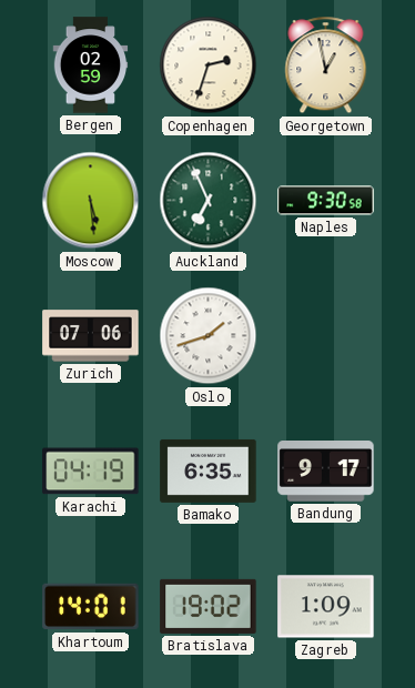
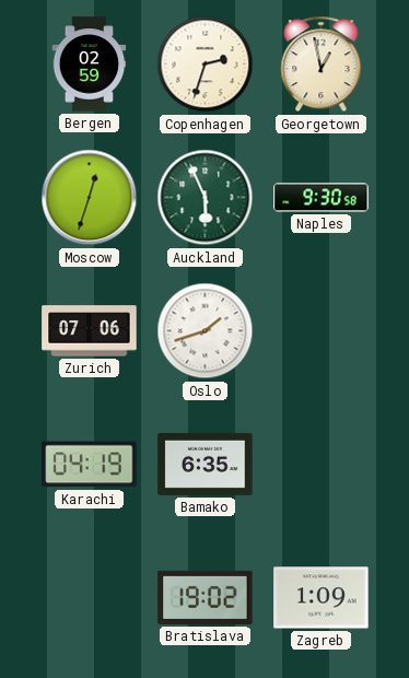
Moscow: 5:29 -> 12:33 (90, 198)
Auckland: 6:56 -> 5:56 (206, 198)
Bandung: 9:17 -> none (326, 472)
Khartoum: 14:01 -> none (91, 607)
